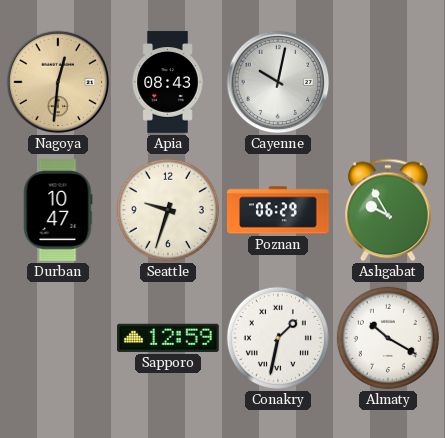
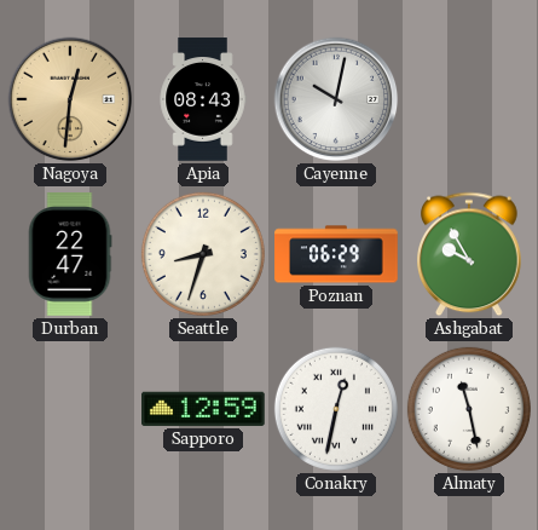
Durban: 10:47 -> 22:47 (70, 254)
Seattle: 9:33 -> 8:33 (203, 254)
Conakry: 1:32 -> 12:32 (336, 409)
Almaty: 10:20 -> 11:28 (469, 409)
